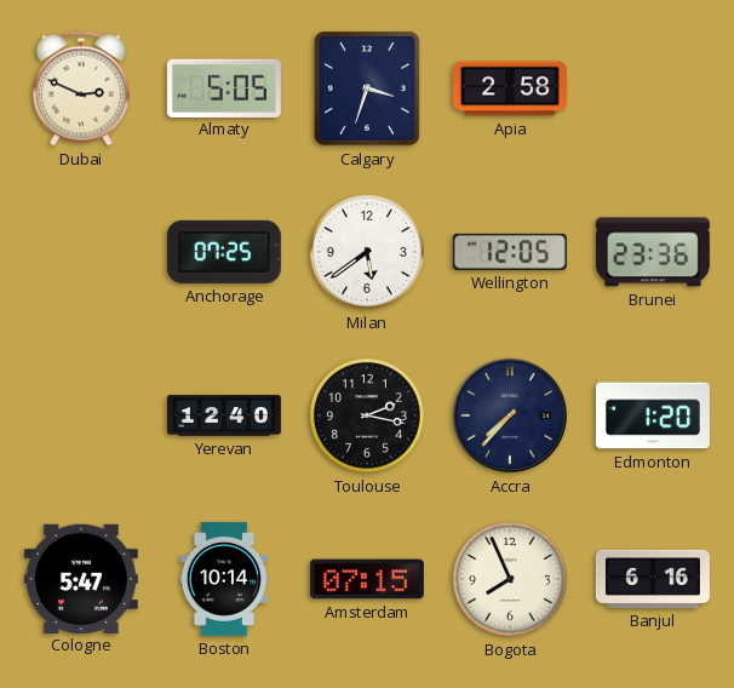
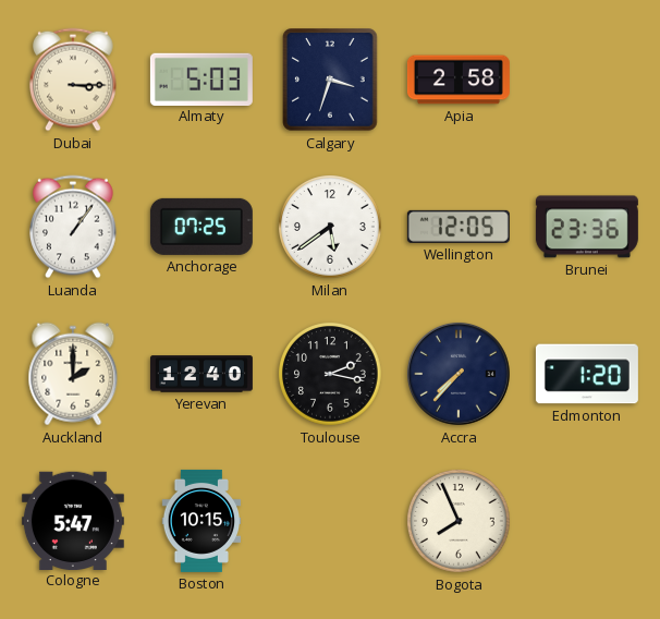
Dubai: 2:49 -> 3:15 (74, 80)
Almaty: 5:05 -> 5:03 (201, 78)
Luanda: none -> 1:06 (74, 227)
Auckland: none -> 2:00 (73, 374)
Boston: 10:14 -> 10:15 (201, 521)
Amsterdam: 07:15 -> none (367, 579)
Banjul: 6:16 -> none (653, 579)
